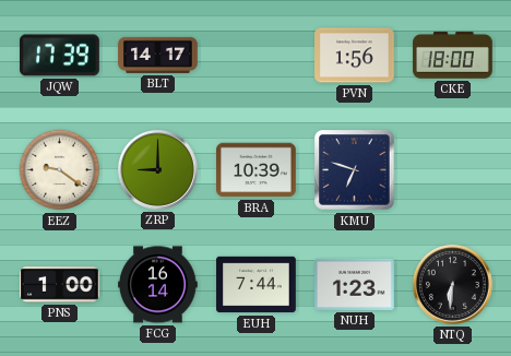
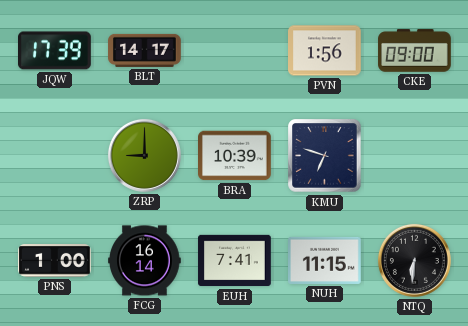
CKE: 18:00 -> 09:00 (415, 51)
EEZ: 9:21 -> none (60, 170)
EUH: 7:44 -> 7:41 (235, 261)
NUH: 1:23 -> 11:15 (325, 260)
